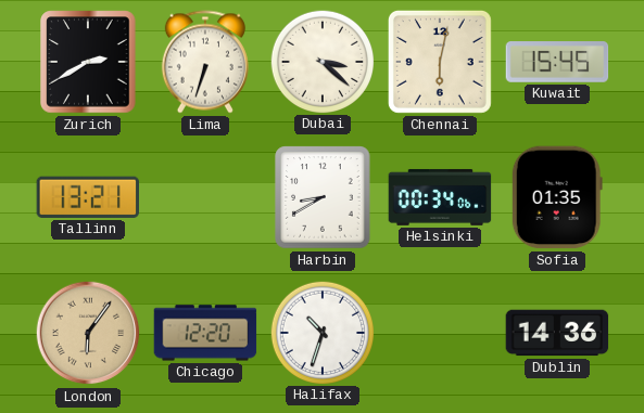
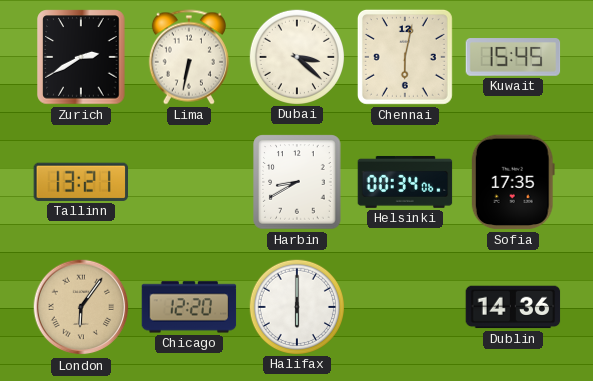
Lima: 6:33 -> 6:32 (189, 57)
Sofia: 01:35 -> 17:35 (513, 182)
Halifax: 10:33 -> 6:00 (296, 306)
